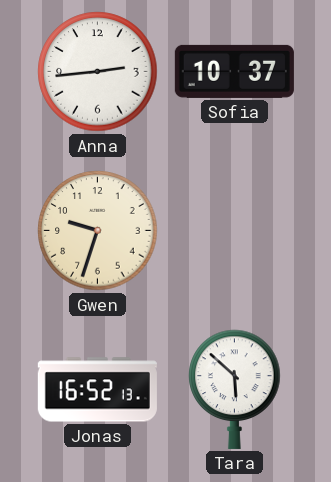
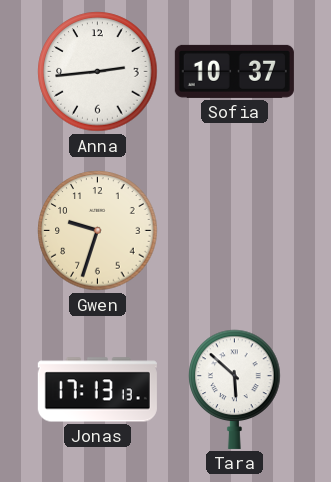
Jonas: 16:52 -> 17:13 (97, 390)
